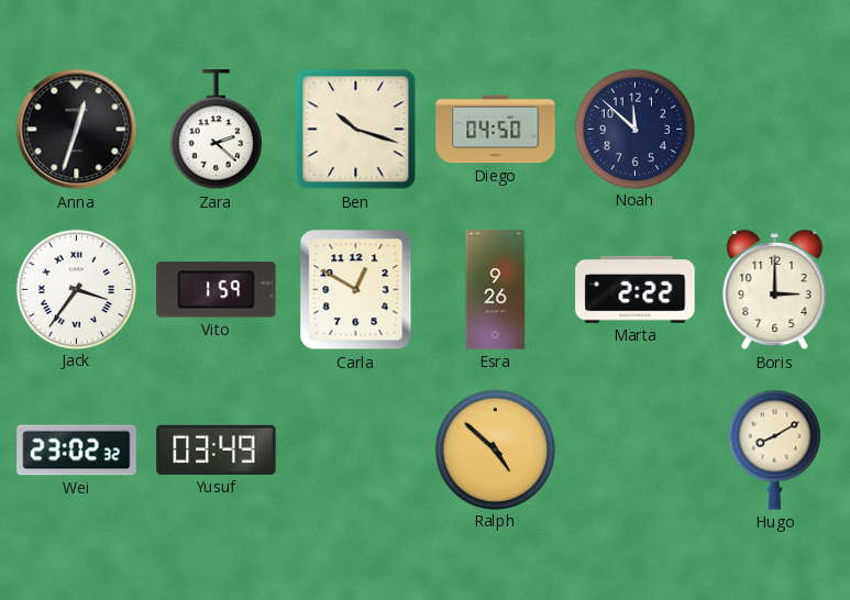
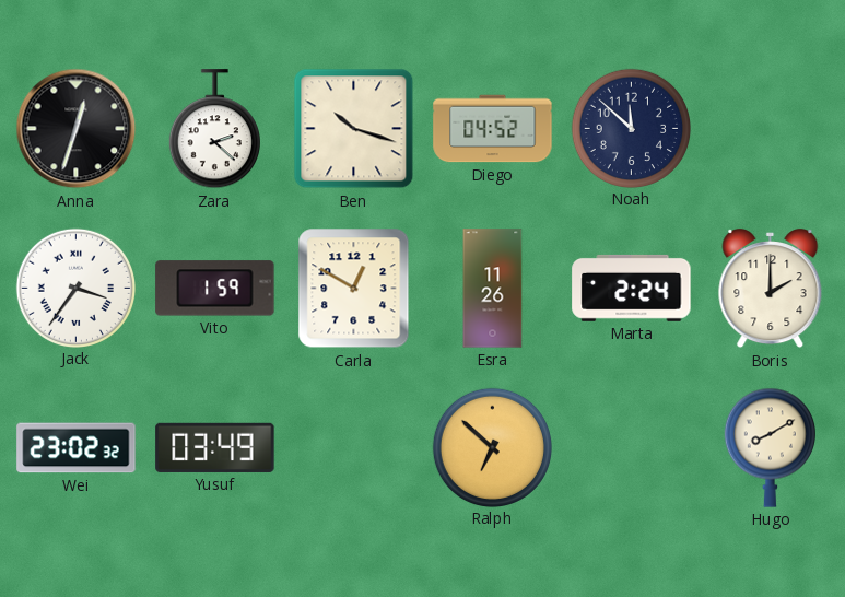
Diego: 04:50 -> 04:52 (493, 129)
Esra: 9:26 -> 11:26 (493, 289)
Marta: 2:22 -> 2:24 (632, 288)
Boris: 3:00 -> 2:00 (771, 289)
Ralph: 4:52 -> 6:52 (492, 447)
